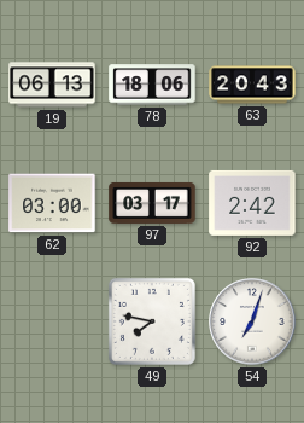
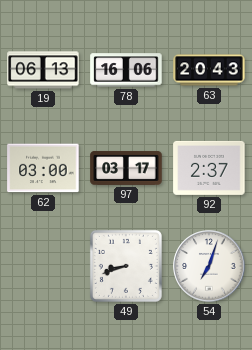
78: 18:06 -> 16:06 (126, 70)
92: 2:42 -> 2:37 (209, 168)
49: 7:47 -> 8:42 (126, 266)
